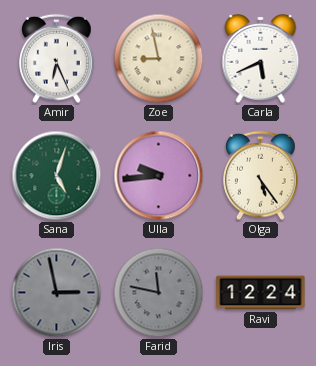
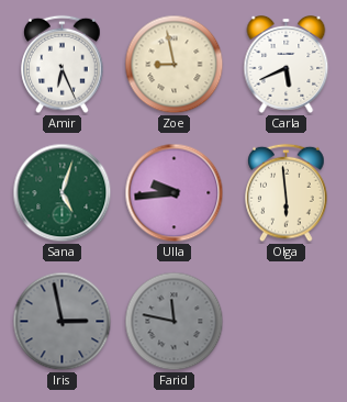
Olga: 5:24 -> 5:59 (287, 193)
Ravi: 12:24 -> none (261, 293)
